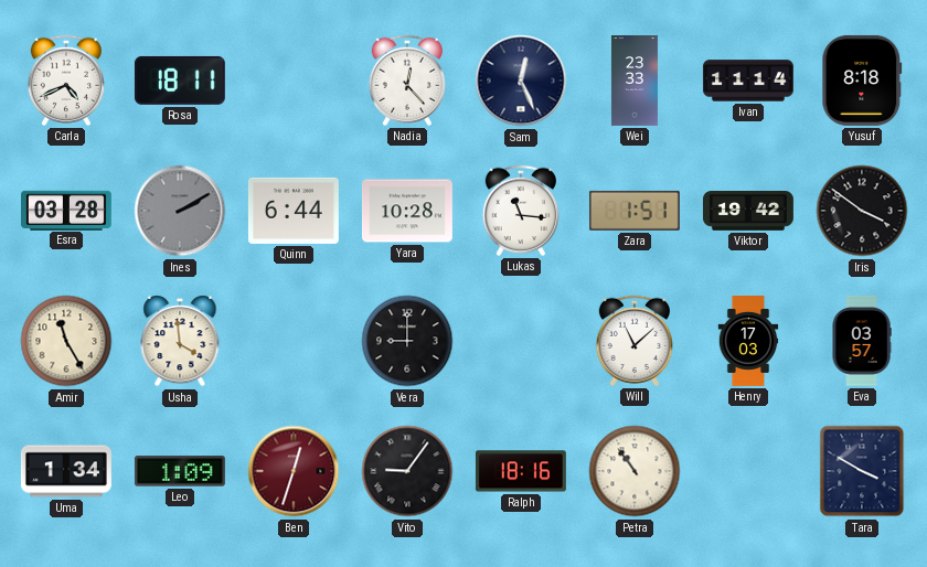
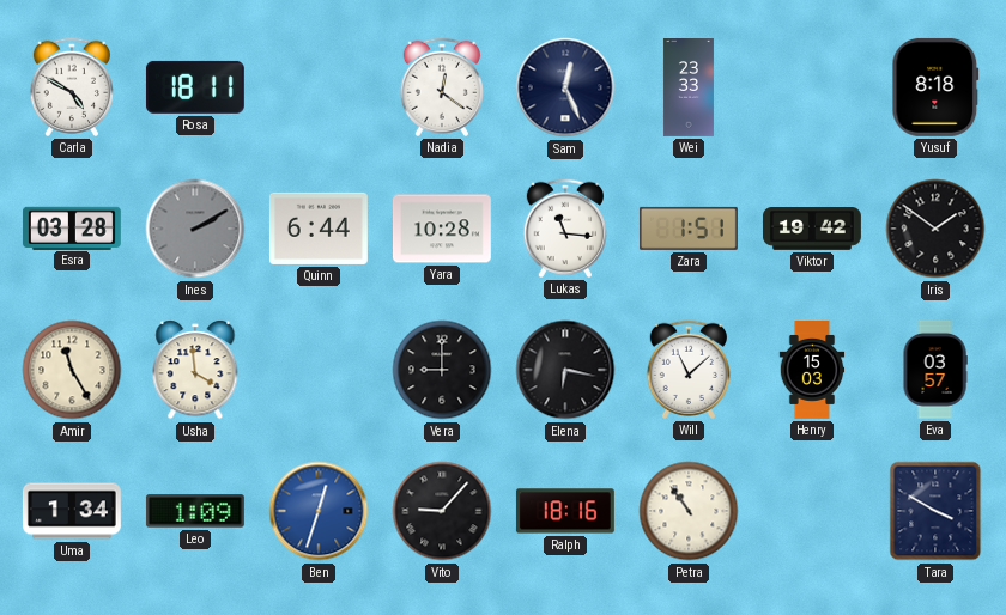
Carla: 4:41 -> 4:50 (71, 87)
Nadia: 12:23 -> 12:21 (441, 87)
Ivan: 11:14 -> none (748, 81)
Iris: 3:51 -> 1:51 (935, 229)
Elena: none -> 6:17 (565, 370)
Henry: 17:03 -> 15:03 (812, 371)
Ben dial: burgundy -> blue (319, 511)
Vito: 9:06 -> 9:07 (442, 511)
